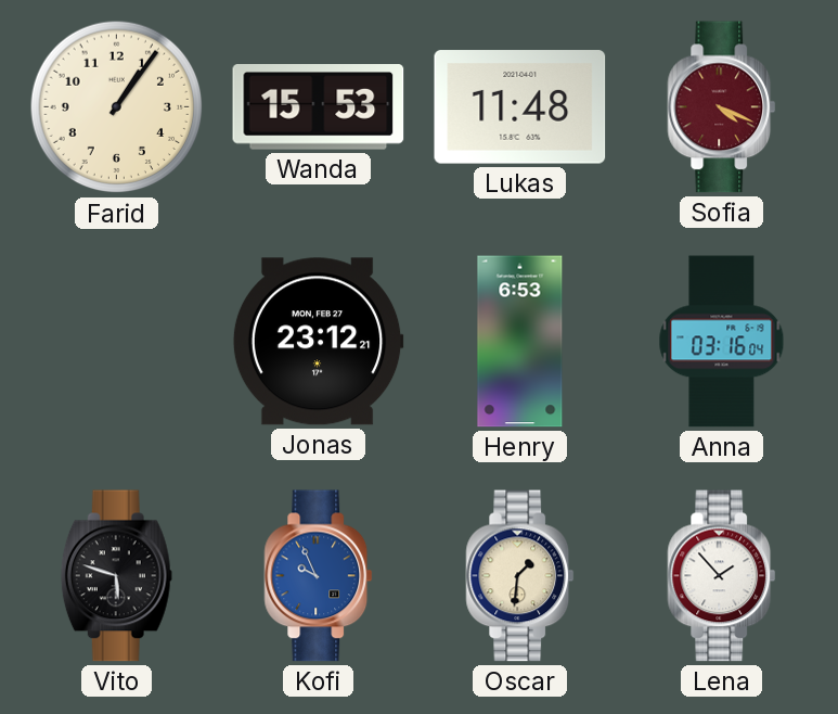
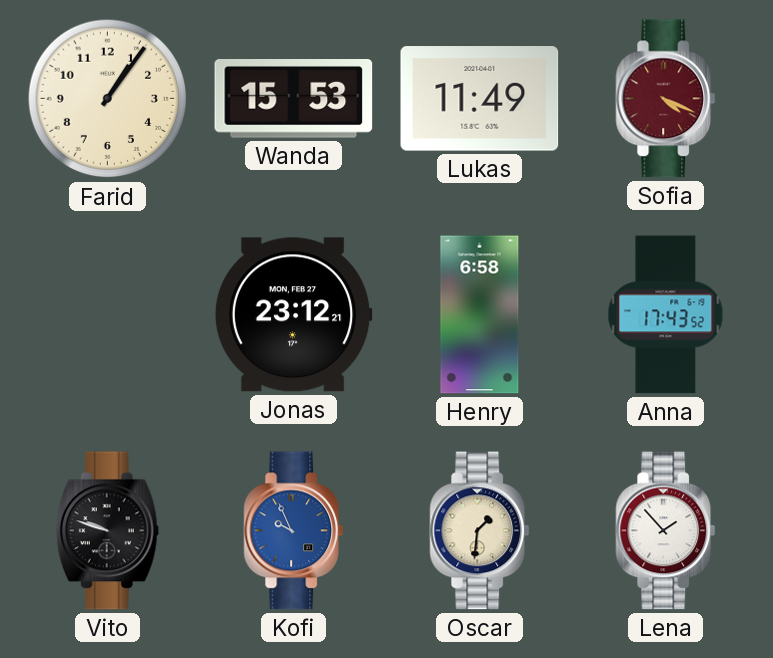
Lukas: 11:48 -> 11:49 (480, 99)
Henry: 6:53 -> 6:58 (480, 315)
Anna: 03:16 -> 17:43 (666, 315)
Vito: 5:48 -> 9:48 (107, 531)
